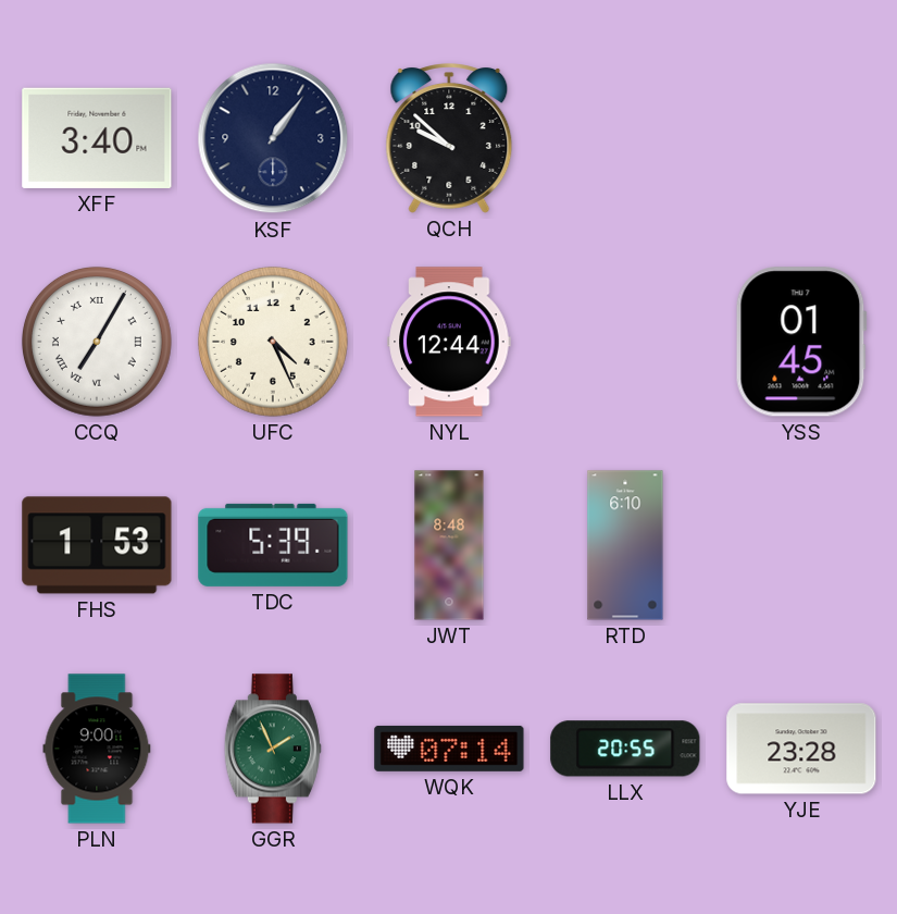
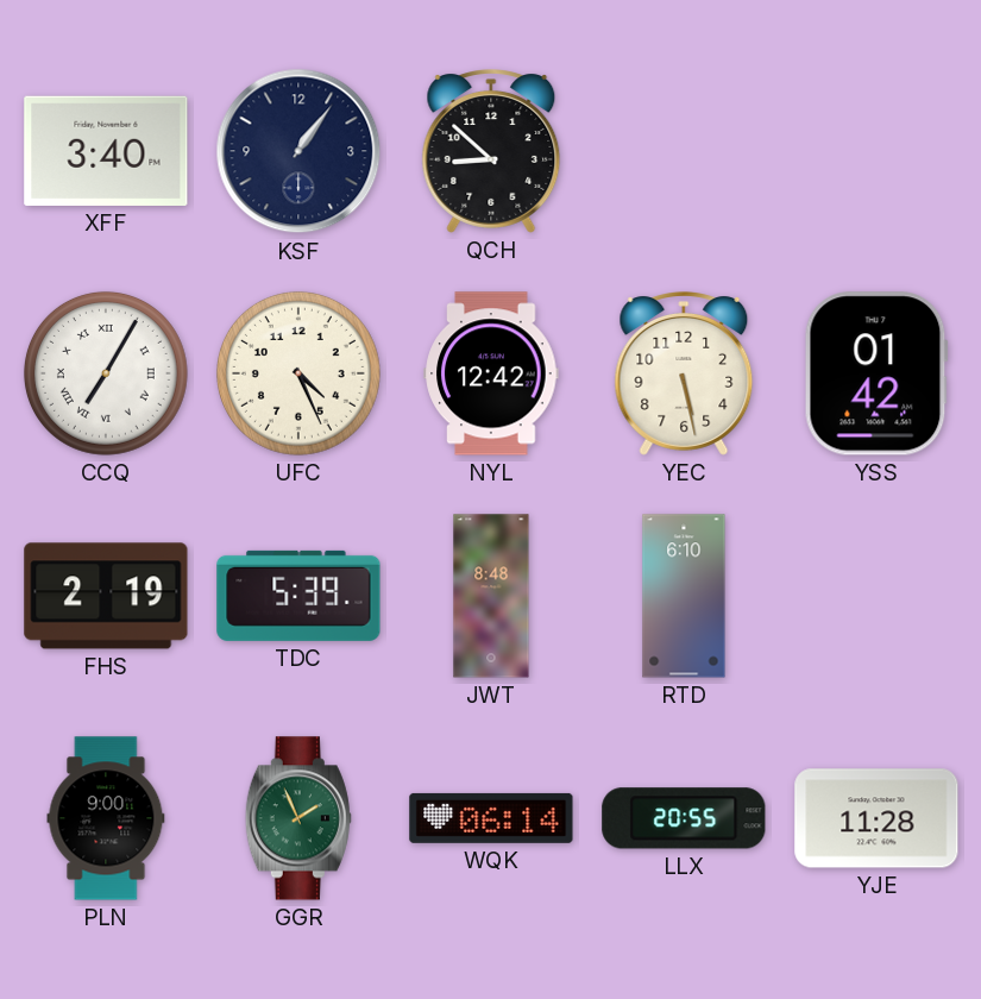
QCH: 9:52 -> 8:52 (491, 152)
NYL: 12:44 -> 12:42 (491, 373)
YEC: none -> 5:28 (684, 375)
YSS: 01:45 -> 01:42 (876, 373)
FHS: 1:53 -> 2:19 (106, 596)
WQK: 07:14 -> 06:14 (491, 818)
YJE: 23:28 -> 11:28 (876, 818)
